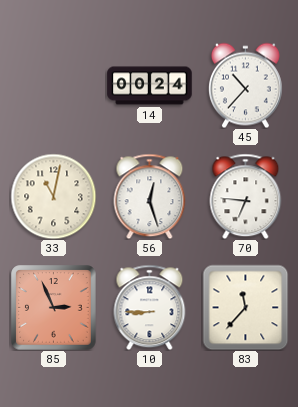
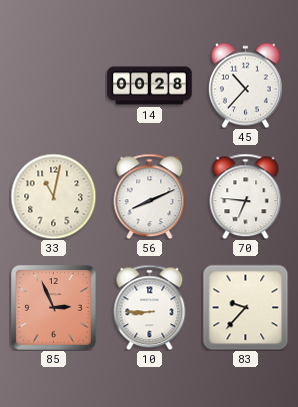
14: 00:24 -> 00:28 (150, 86)
56: 12:27 -> 8:11 (150, 196)
83: 11:37 -> 9:37 (245, 307)
